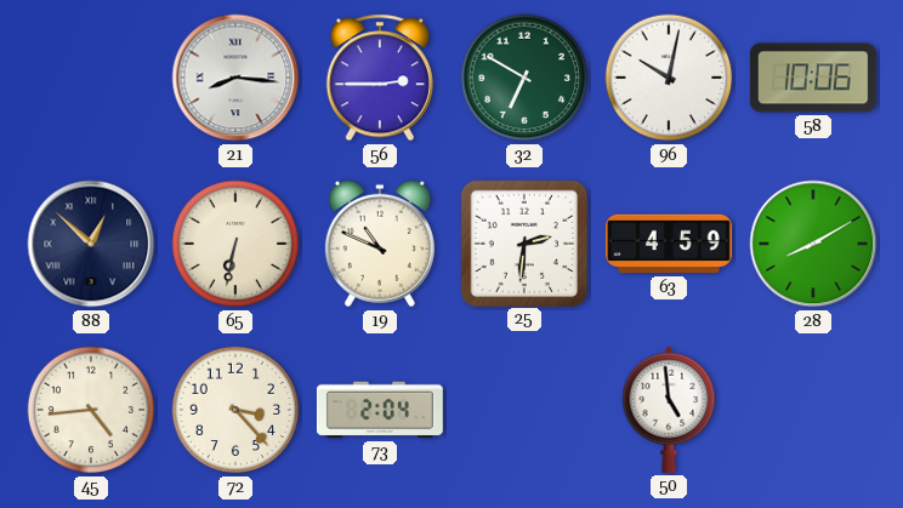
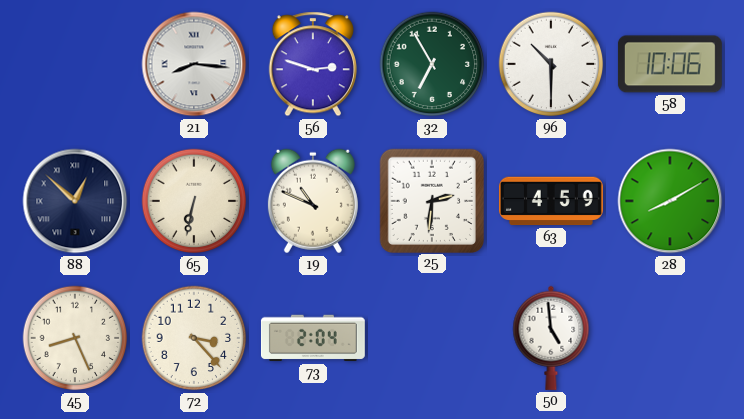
56: 2:45 -> 2:48 (313, 64)
32: 6:50 -> 6:55 (432, 64)
96: 10:02 -> 10:30 (551, 64)
45: 4:44 -> 8:26 (75, 338)
